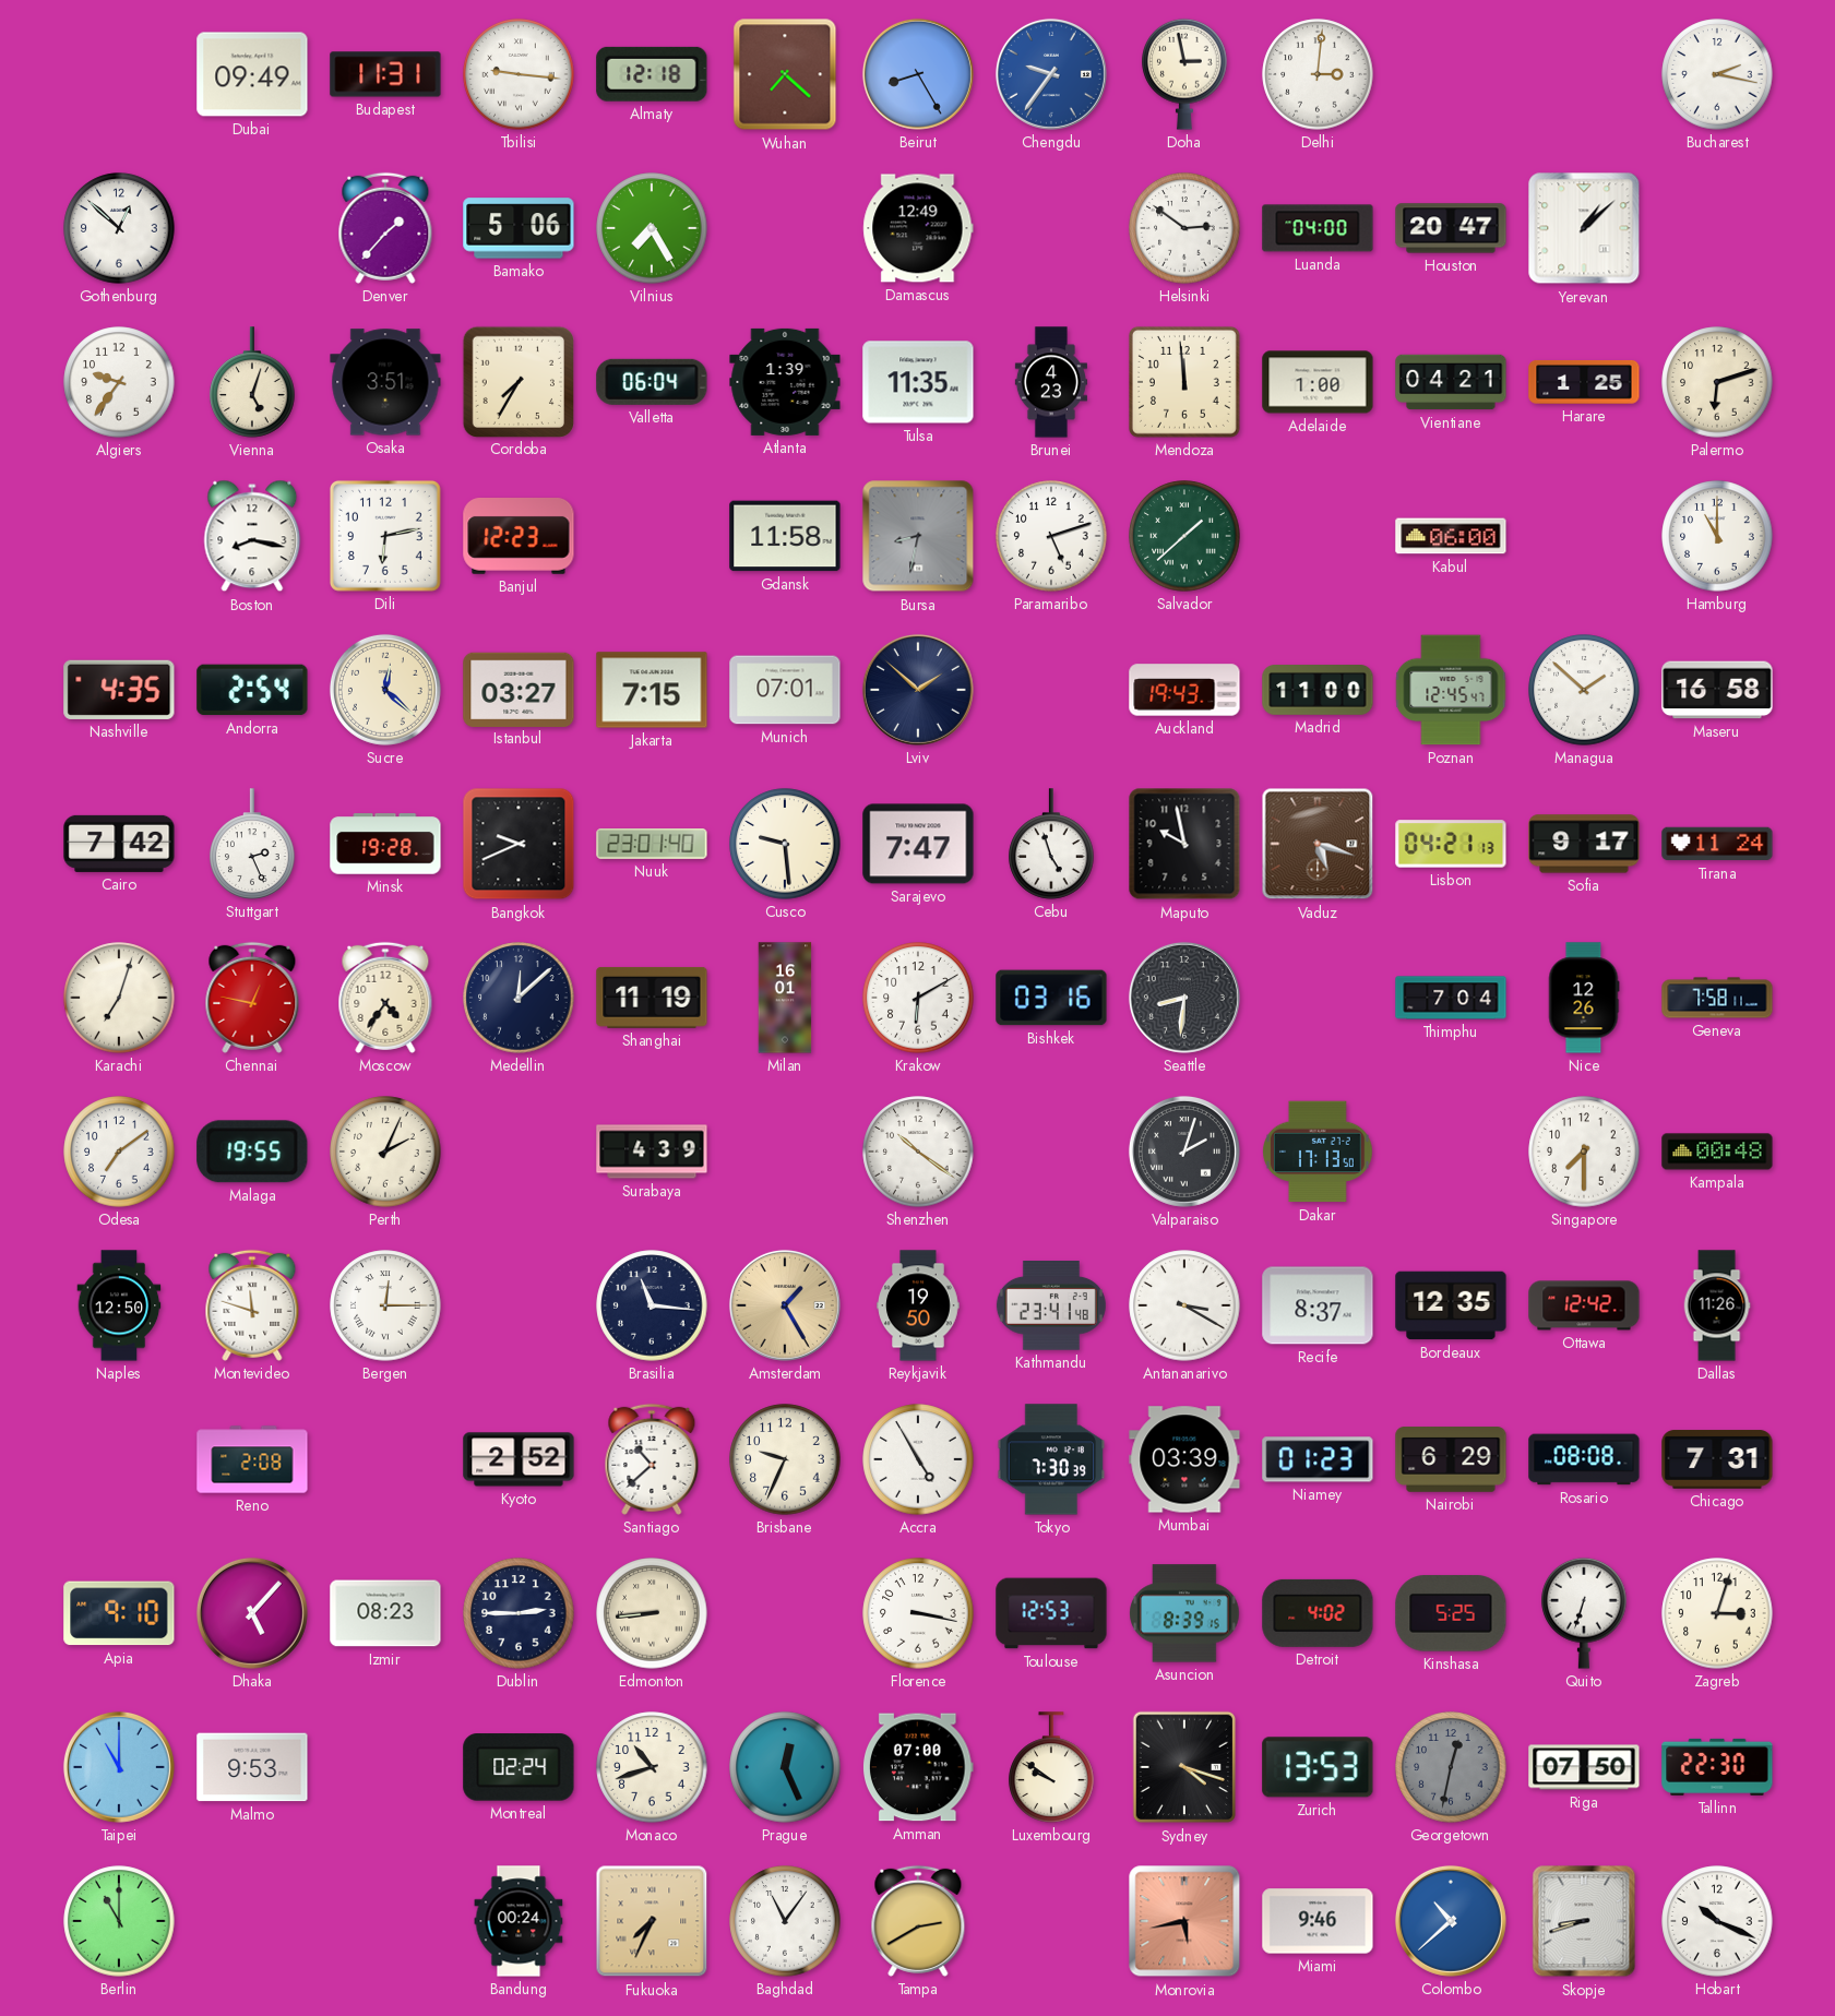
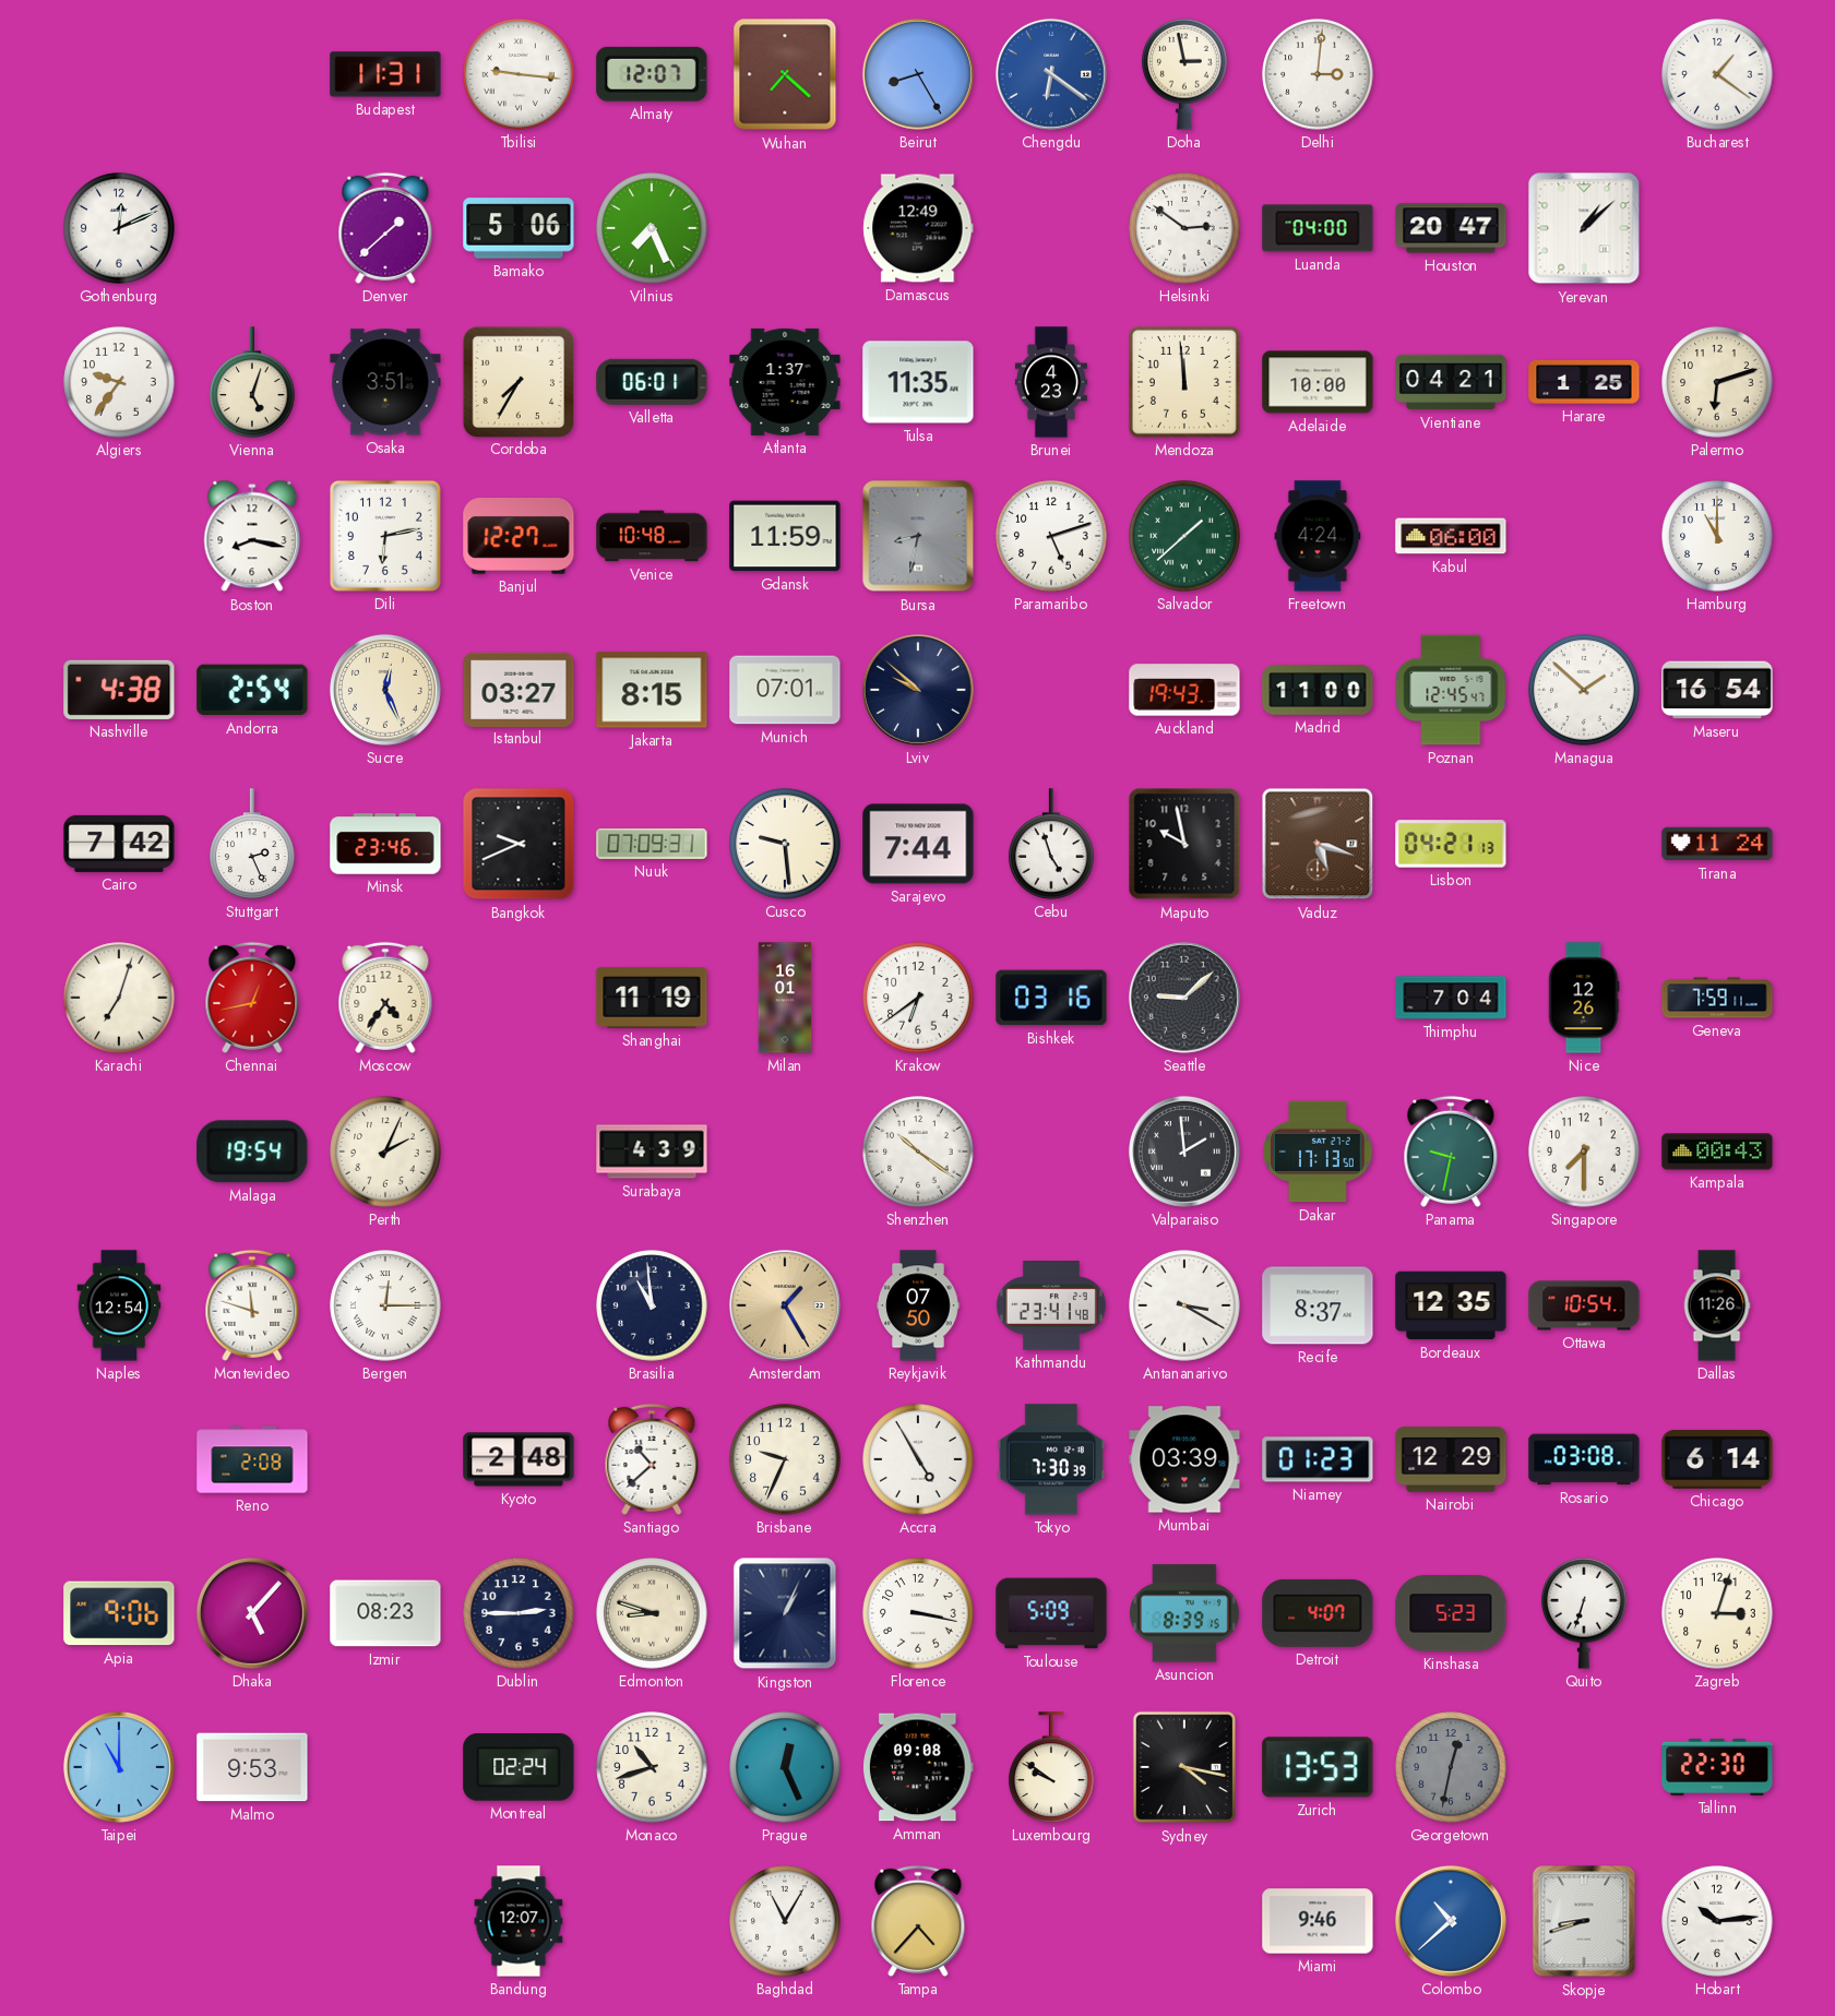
Dubai: 09:49 -> none (252, 74)
Almaty: 12:18 -> 12:07 (652, 74)
Chengdu: 9:36 -> 6:21 (1051, 74)
Bucharest: 2:17 -> 1:21 (1717, 74)
Gothenburg: 12:52 -> 12:11 (119, 228)
Denver: 1:37 -> 1:38 (385, 228)
Vilnius: 7:25 -> 7:26 (652, 228)
Valletta: 06:04 -> 06:01 (652, 382)
Atlanta: 1:39 -> 1:37 (785, 382)
Adelaide: 1:00 -> 10:00 (1318, 382)
Banjul: 12:23 -> 12:27 (519, 537)
Venice: none -> 10:48 (652, 536)
Gdansk: 11:58 -> 11:59 (785, 536)
Freetown: none -> 4:24 (1318, 536)
Nashville: 4:35 -> 4:38 (119, 690)
Sucre: 12:22 -> 12:26 (385, 690)
Jakarta: 7:15 -> 8:15 (652, 690)
Lviv: 1:52 -> 9:52 (918, 690)
Maseru: 16:58 -> 16:54 (1717, 690)
Minsk: 19:28 -> 23:46 (385, 844)
Nuuk: 23:01 -> 07:09 (652, 845)
Sarajevo: 7:47 -> 7:44 (918, 844)
Sofia: 9:17 -> none (1584, 844)
Chennai: 12:47 -> 12:43 (252, 998)
Medellin: 12:08 -> none (519, 998)
Krakow: 6:10 -> 6:39 (918, 998)
Seattle: 8:31 -> 9:08 (1184, 998)
Geneva: 7:58 -> 7:59 (1717, 998)
Odesa: 7:09 -> none (119, 1152)
Malaga: 19:55 -> 19:54 (252, 1152)
Valparaiso: 2:03 -> 1:59 (1184, 1152)
Panama: none -> 9:32 (1451, 1152)
Kampala: 00:48 -> 00:43 (1717, 1152)
Naples: 12:50 -> 12:54 (119, 1305)
Brasilia: 11:16 -> 10:59 (652, 1305)
Reykjavik: 19:50 -> 07:50 (918, 1305)
Ottawa: 12:42 -> 10:54 (1584, 1305)
Kyoto: 2:52 -> 2:48 (519, 1459)
Nairobi: 6:29 -> 12:29 (1451, 1459)
Rosario: 08:08 -> 03:08 (1584, 1459)
Chicago: 7:31 -> 6:14 (1717, 1459)
Apia: 9:10 -> 9:06 (119, 1613)
Edmonton: 8:44 -> 8:48 (652, 1613)
Kingston: none -> 1:04 (785, 1613)
Toulouse: 12:53 -> 5:09 (1051, 1613)
Detroit: 4:02 -> 4:07 (1318, 1613)
Kinshasa: 5:25 -> 5:23 (1451, 1613)
Amman: 07:00 -> 09:08 (919, 1767)
Sydney: 4:18 -> 4:17 (1184, 1767)
Riga: 07:50 -> none (1584, 1767)
Berlin: 11:00 -> none (119, 1921)
Bandung: 00:24 -> 12:07 (519, 1921)
Fukuoka: 7:34 -> none (652, 1921)
Baghdad: 11:06 -> 11:05 (785, 1921)
Tampa: 2:40 -> 4:37 (918, 1921)
Monrovia: 5:43 -> none (1184, 1921)
Hobart: 10:19 -> 10:14 (1717, 1921)
